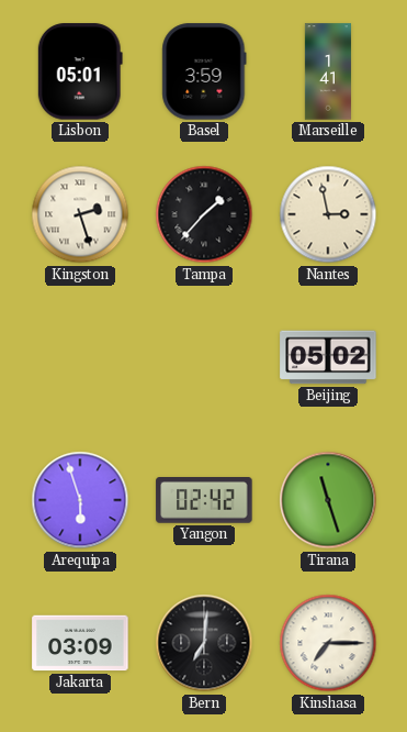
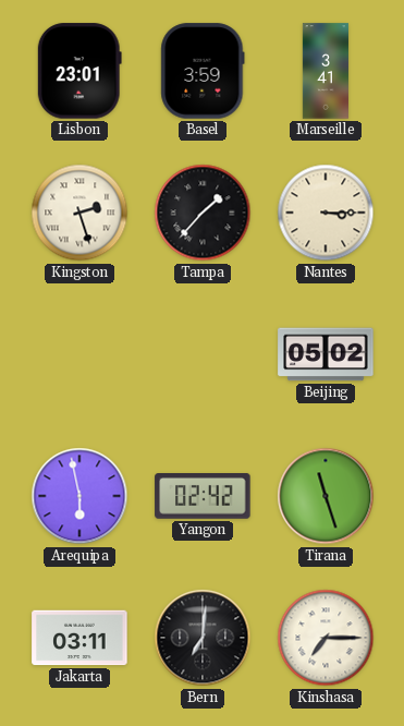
Lisbon: 05:01 -> 23:01 (79, 71)
Marseille: 1:41 -> 3:41 (325, 71)
Nantes: 2:58 -> 3:15 (326, 213)
Arequipa: 5:57 -> 5:58 (79, 496)
Jakarta: 03:09 -> 03:11 (79, 638)
